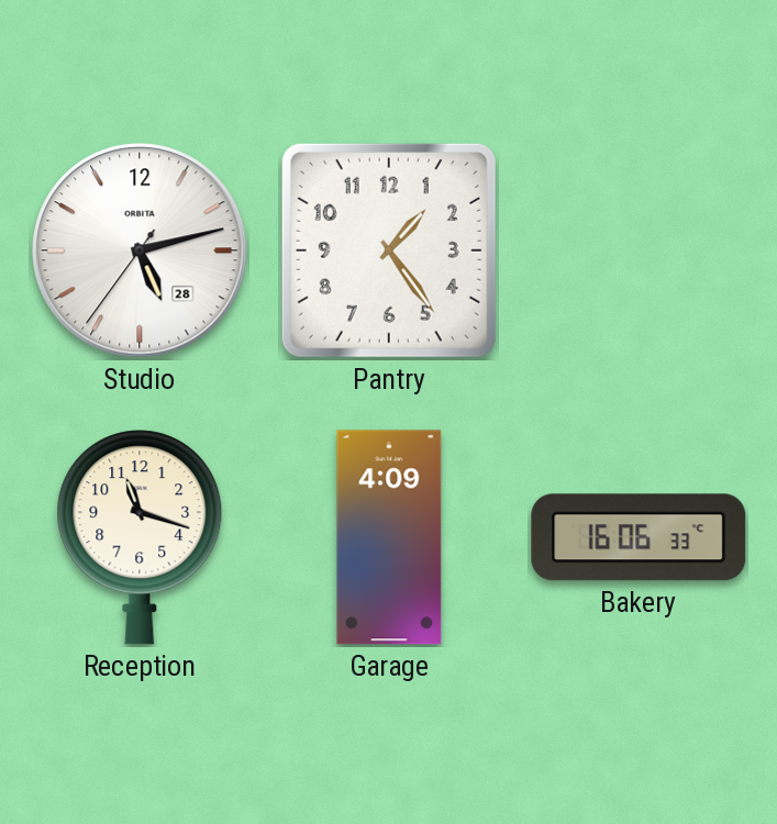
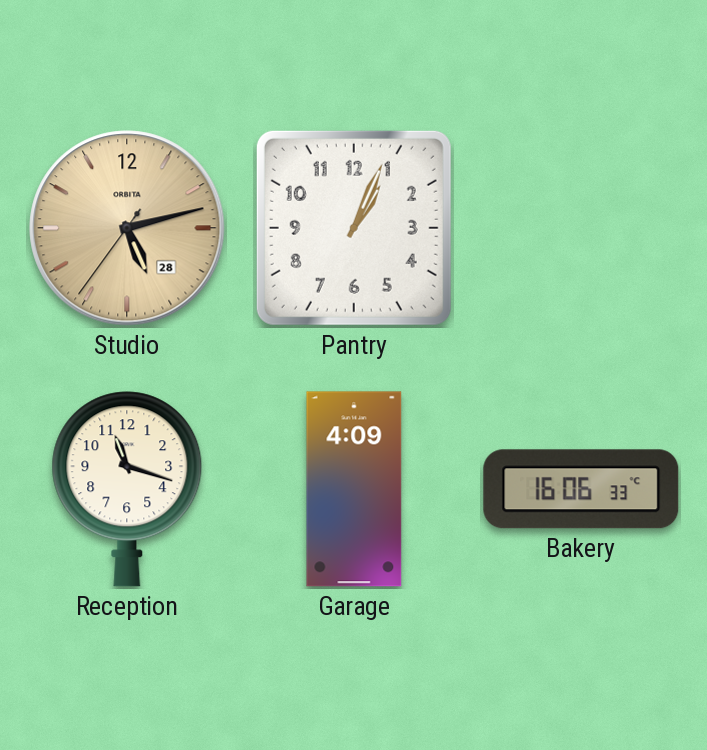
Studio dial: white -> champagne (127, 228)
Pantry: 1:24 -> 1:04 (354, 228)
